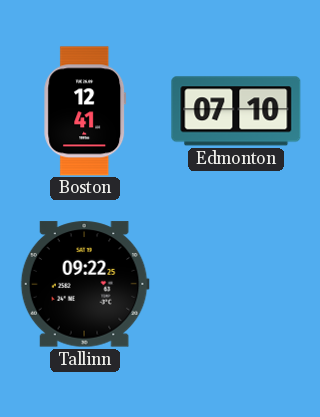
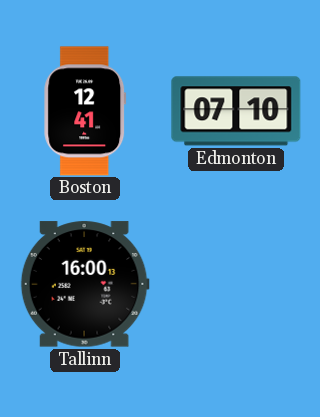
Tallinn: 09:22 -> 16:00 (85, 284)
